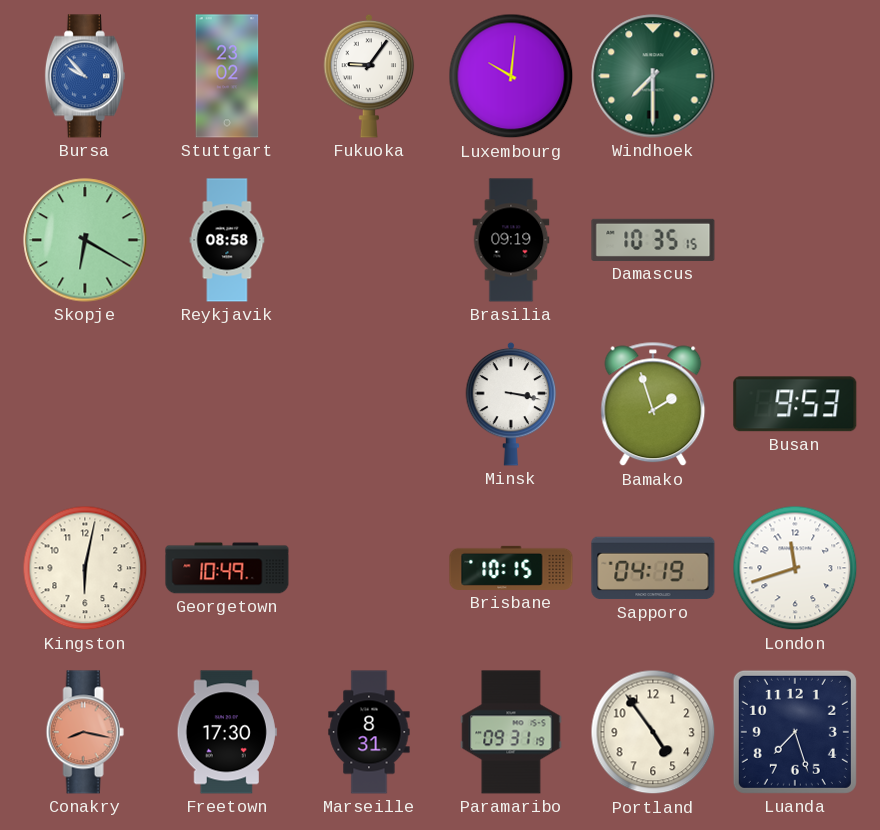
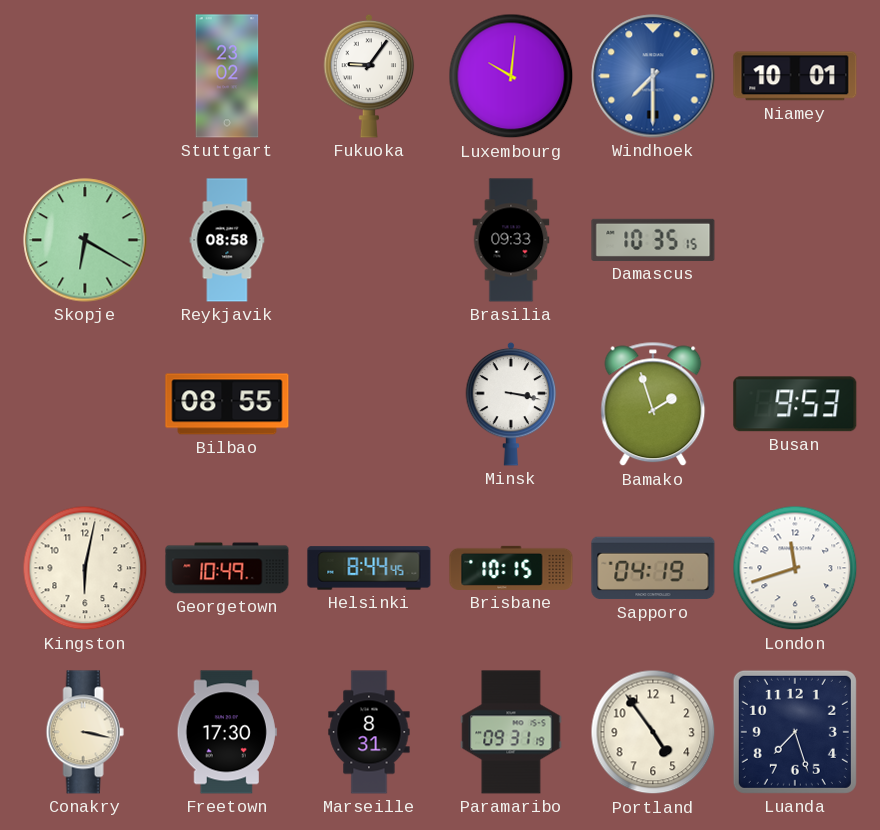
Bursa: 9:53 -> none (85, 76)
Windhoek dial: green -> blue (653, 76)
Niamey: none -> 10:01 (795, 76)
Brasilia: 09:19 -> 09:33 (511, 240)
Bilbao: none -> 08:55 (227, 404)
Helsinki: none -> 8:44 (369, 568)
Conakry: 8:17 -> 3:17 (85, 732)
Conakry dial: salmon -> cream (85, 732)
